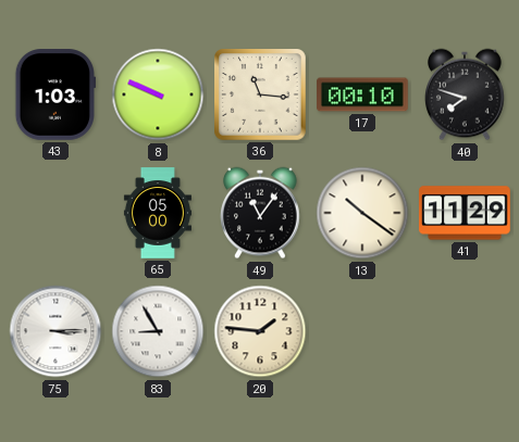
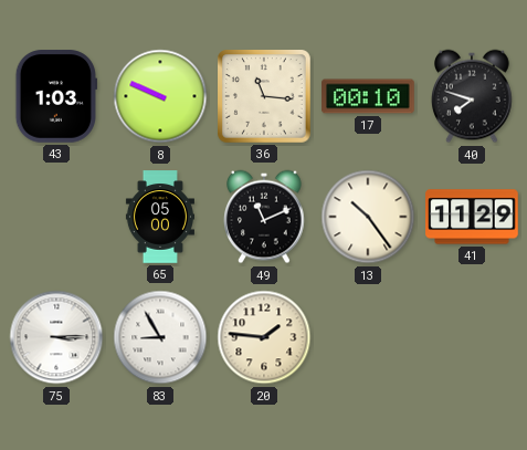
49: 11:06 -> 11:11 (265, 217)
13: 10:21 -> 10:24 (368, 217)
